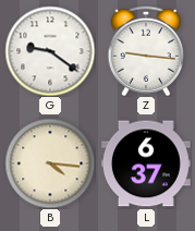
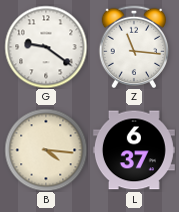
Z: 9:16 -> 11:16 (134, 46)
